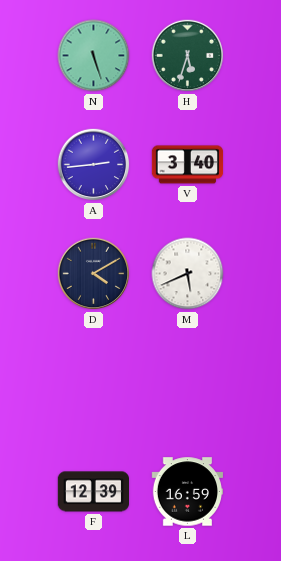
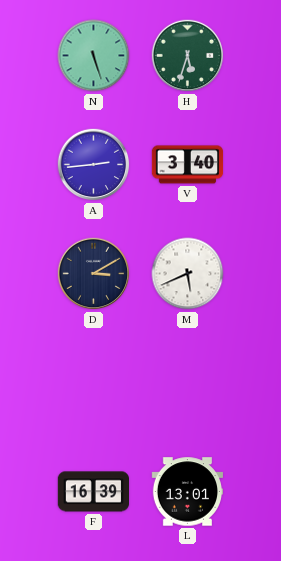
D: 4:10 -> 3:10 (94, 274)
F: 12:39 -> 16:39 (93, 492)
L: 16:59 -> 13:01 (187, 492)
